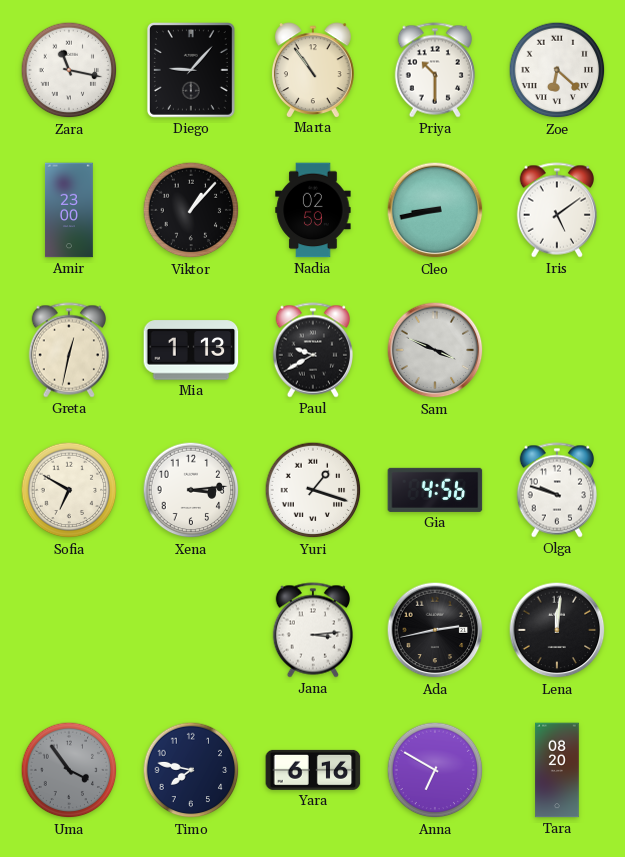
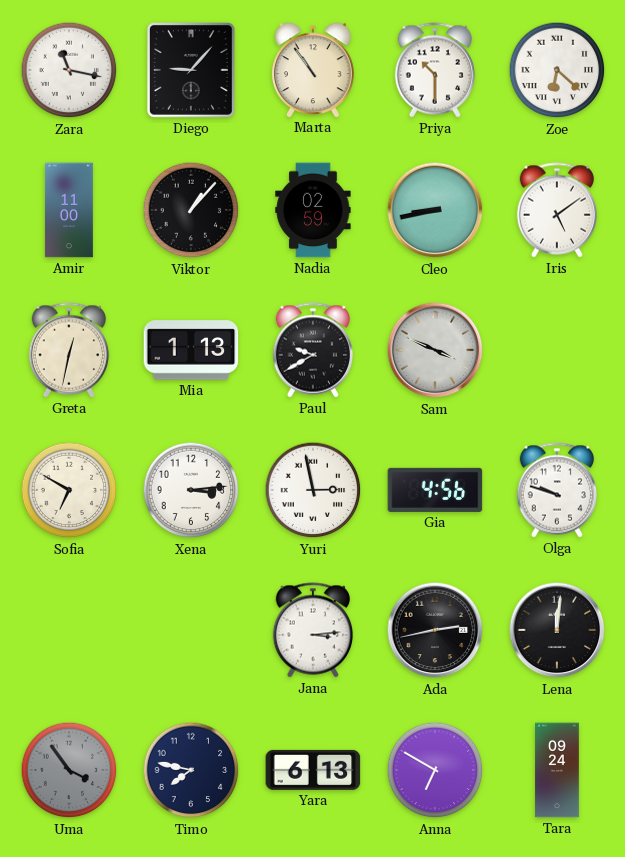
Amir: 23:00 -> 11:00 (69, 210)
Yuri: 1:18 -> 2:58 (313, 490)
Yara: 6:16 -> 6:13 (313, 770)
Tara: 08:20 -> 09:24 (557, 770)
